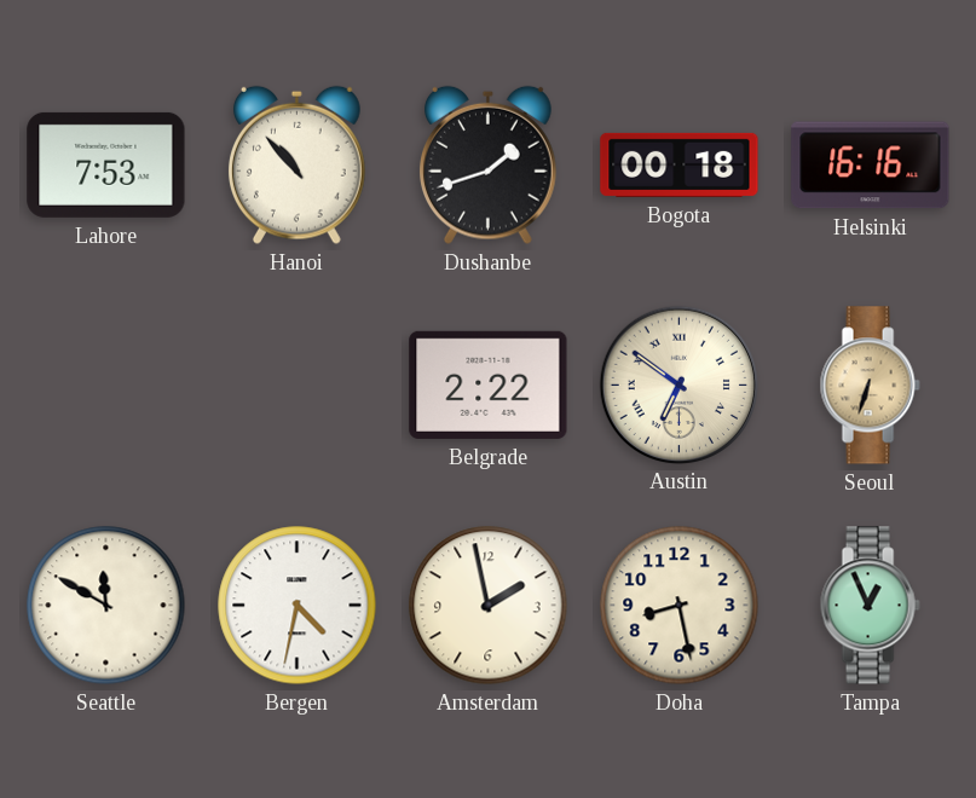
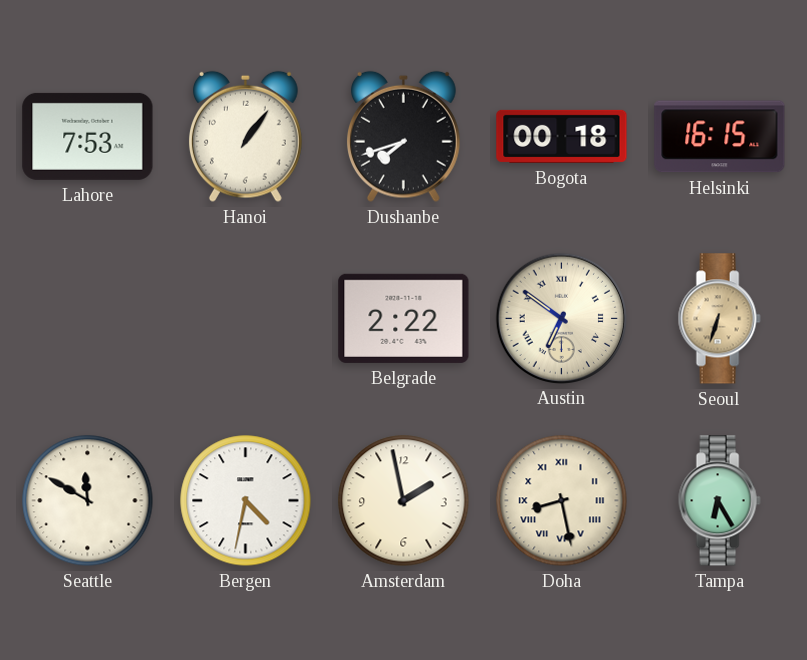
Hanoi: 10:53 -> 1:06 (245, 136)
Dushanbe: 1:42 -> 7:42 (403, 136)
Helsinki: 16:16 -> 16:15 (720, 137)
Doha numerals: Arabic -> Roman (562, 501)
Tampa: 12:56 -> 6:25 (719, 501)
